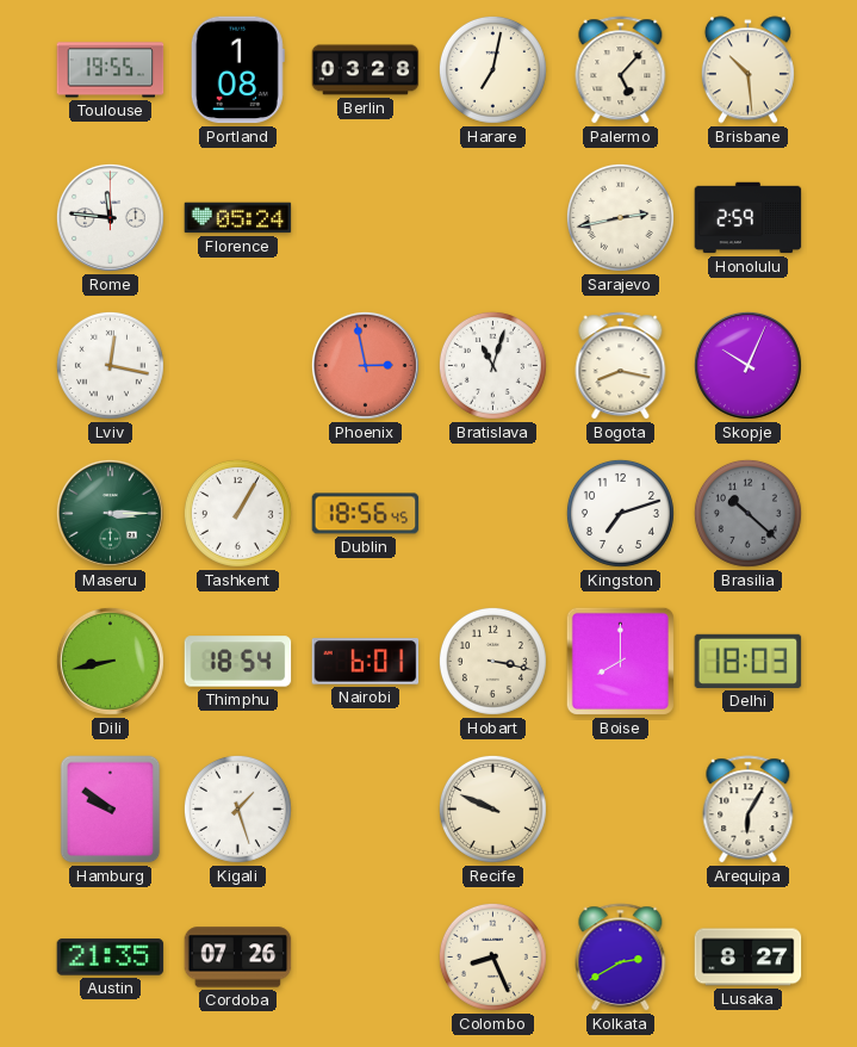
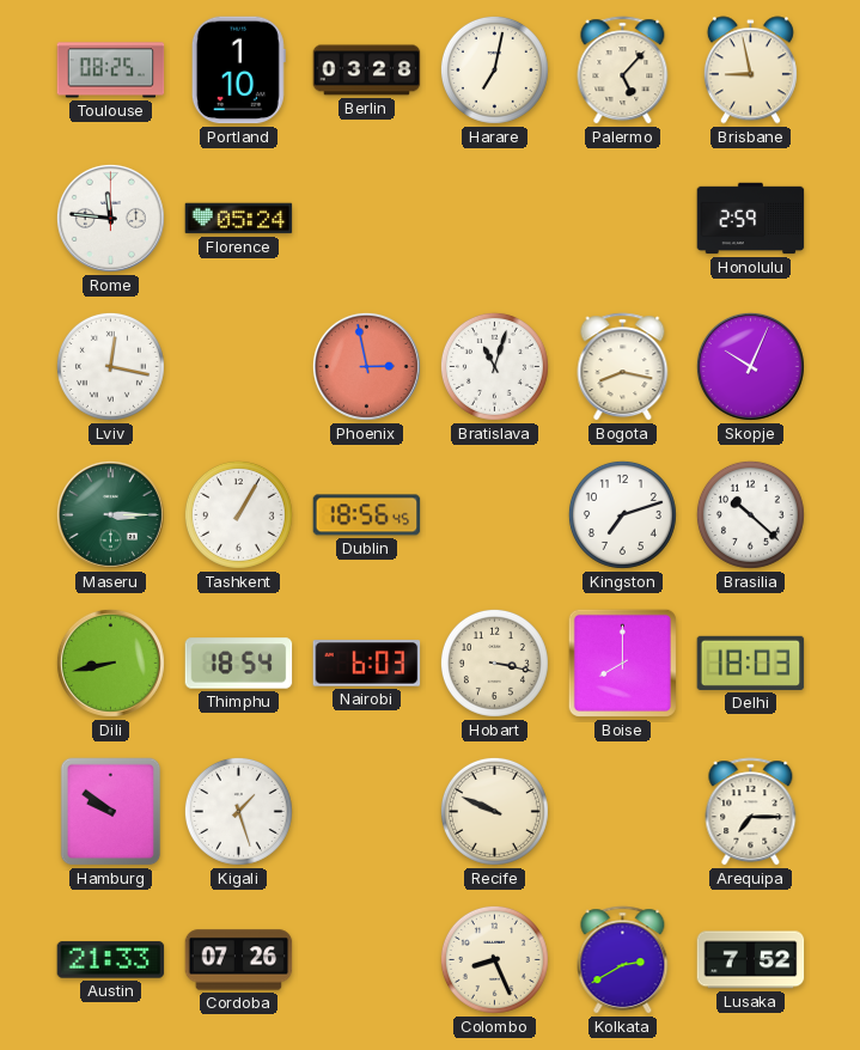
Toulouse: 19:55 -> 08:25 (111, 71)
Portland: 1:08 -> 1:10 (238, 71)
Brisbane: 10:29 -> 8:58 (750, 71)
Sarajevo: 2:43 -> none (620, 217)
Brasilia dial: grey -> white (750, 514)
Nairobi: 6:01 -> 6:03 (367, 664)
Arequipa: 6:05 -> 7:15 (751, 812)
Austin: 21:35 -> 21:33 (111, 960)
Lusaka: 8:27 -> 7:52 (751, 960)
